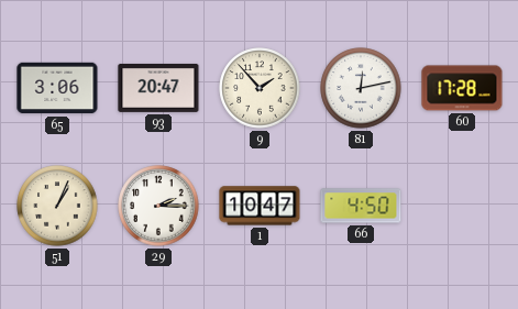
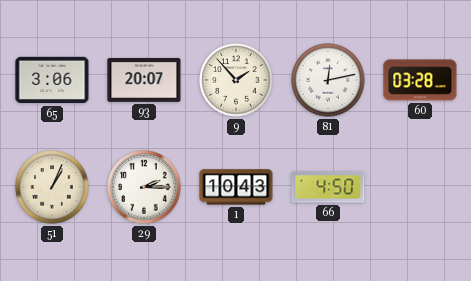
93: 20:47 -> 20:07 (144, 80)
60: 17:28 -> 03:28 (420, 80)
1: 10:47 -> 10:43 (236, 187)
